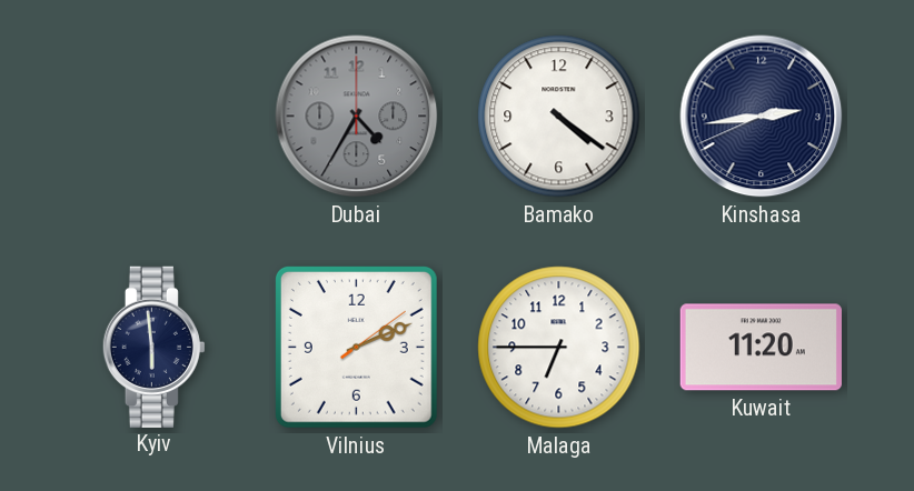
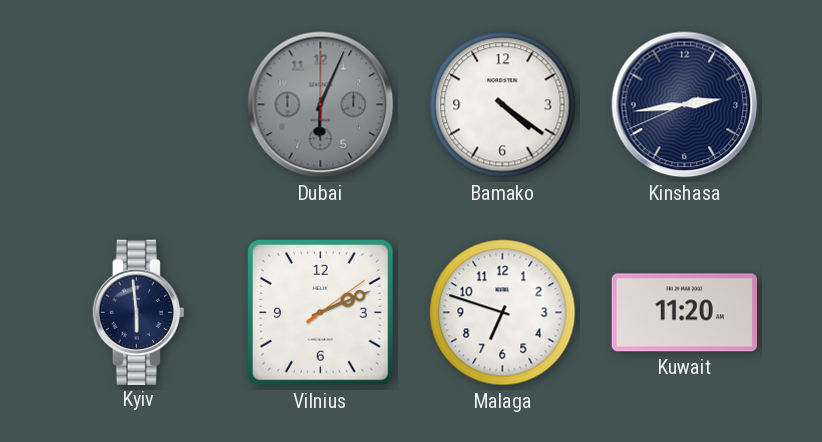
Dubai: 4:35 -> 6:04 (321, 105)
Malaga: 6:45 -> 6:48 (503, 313)
